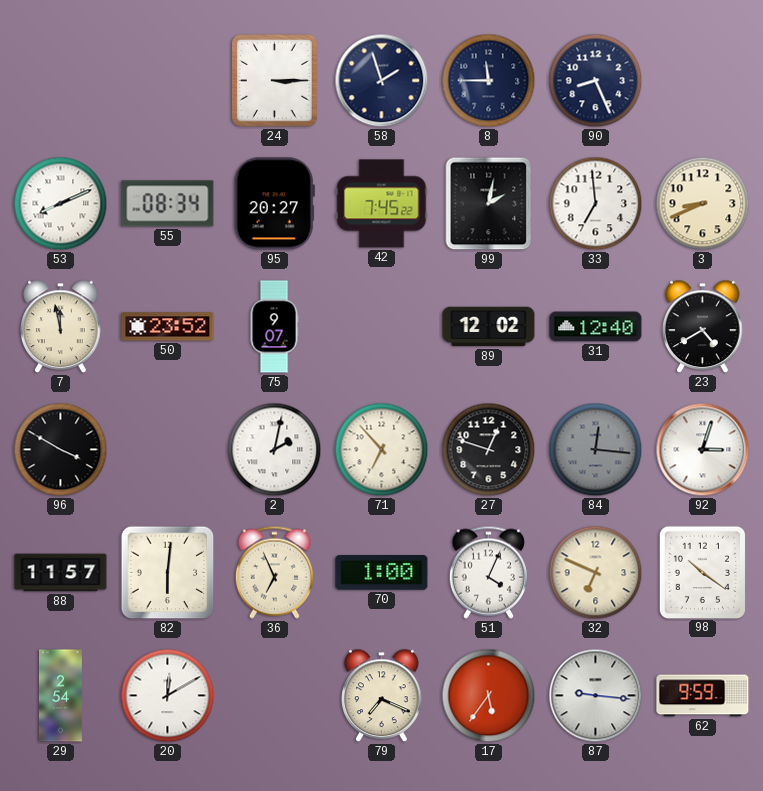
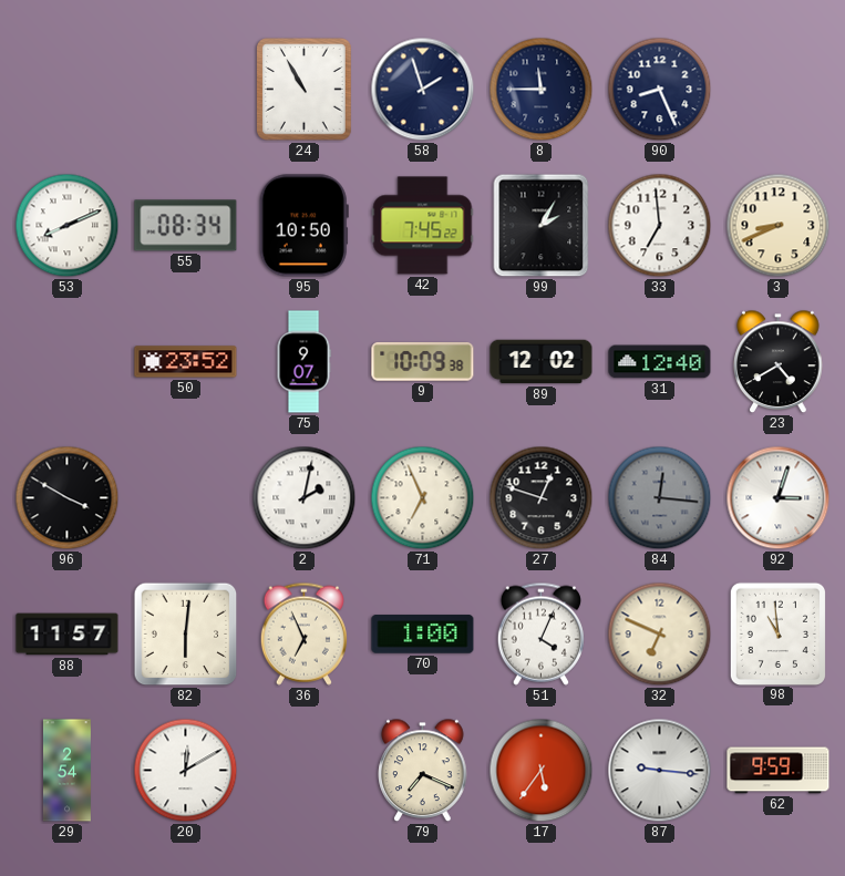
24: 3:15 -> 10:55 (305, 90)
95: 20:27 -> 10:50 (303, 226)
99: 2:02 -> 2:05 (542, 226)
7: 11:58 -> none (61, 327)
9: none -> 10:09 (423, 362)
71: 6:53 -> 6:56 (423, 498)
98: 10:21 -> 10:59 (777, 633)
